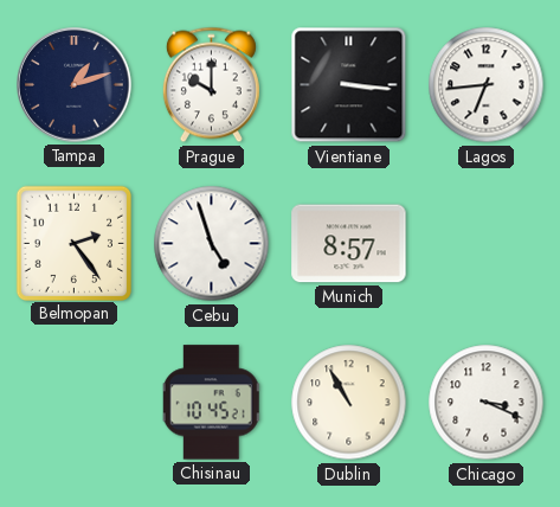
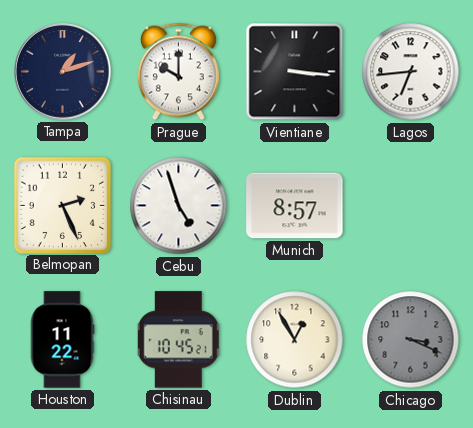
Belmopan: 2:24 -> 2:26 (62, 205)
Houston: none -> 11:22 (62, 340)
Dublin: 10:55 -> 12:55 (295, 340)
Chicago dial: white -> grey (411, 340)
